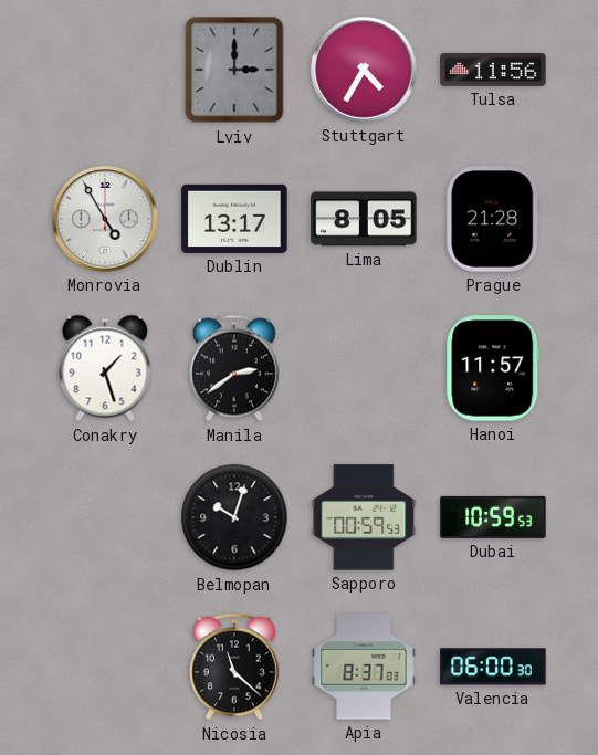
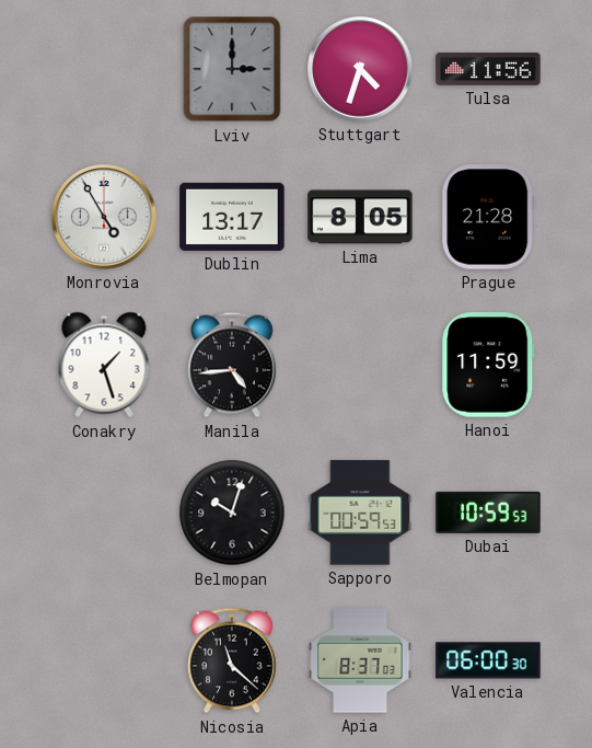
Stuttgart: 4:35 -> 4:33 (360, 69)
Manila: 2:39 -> 4:44 (233, 365)
Hanoi: 11:57 -> 11:59 (488, 365)
